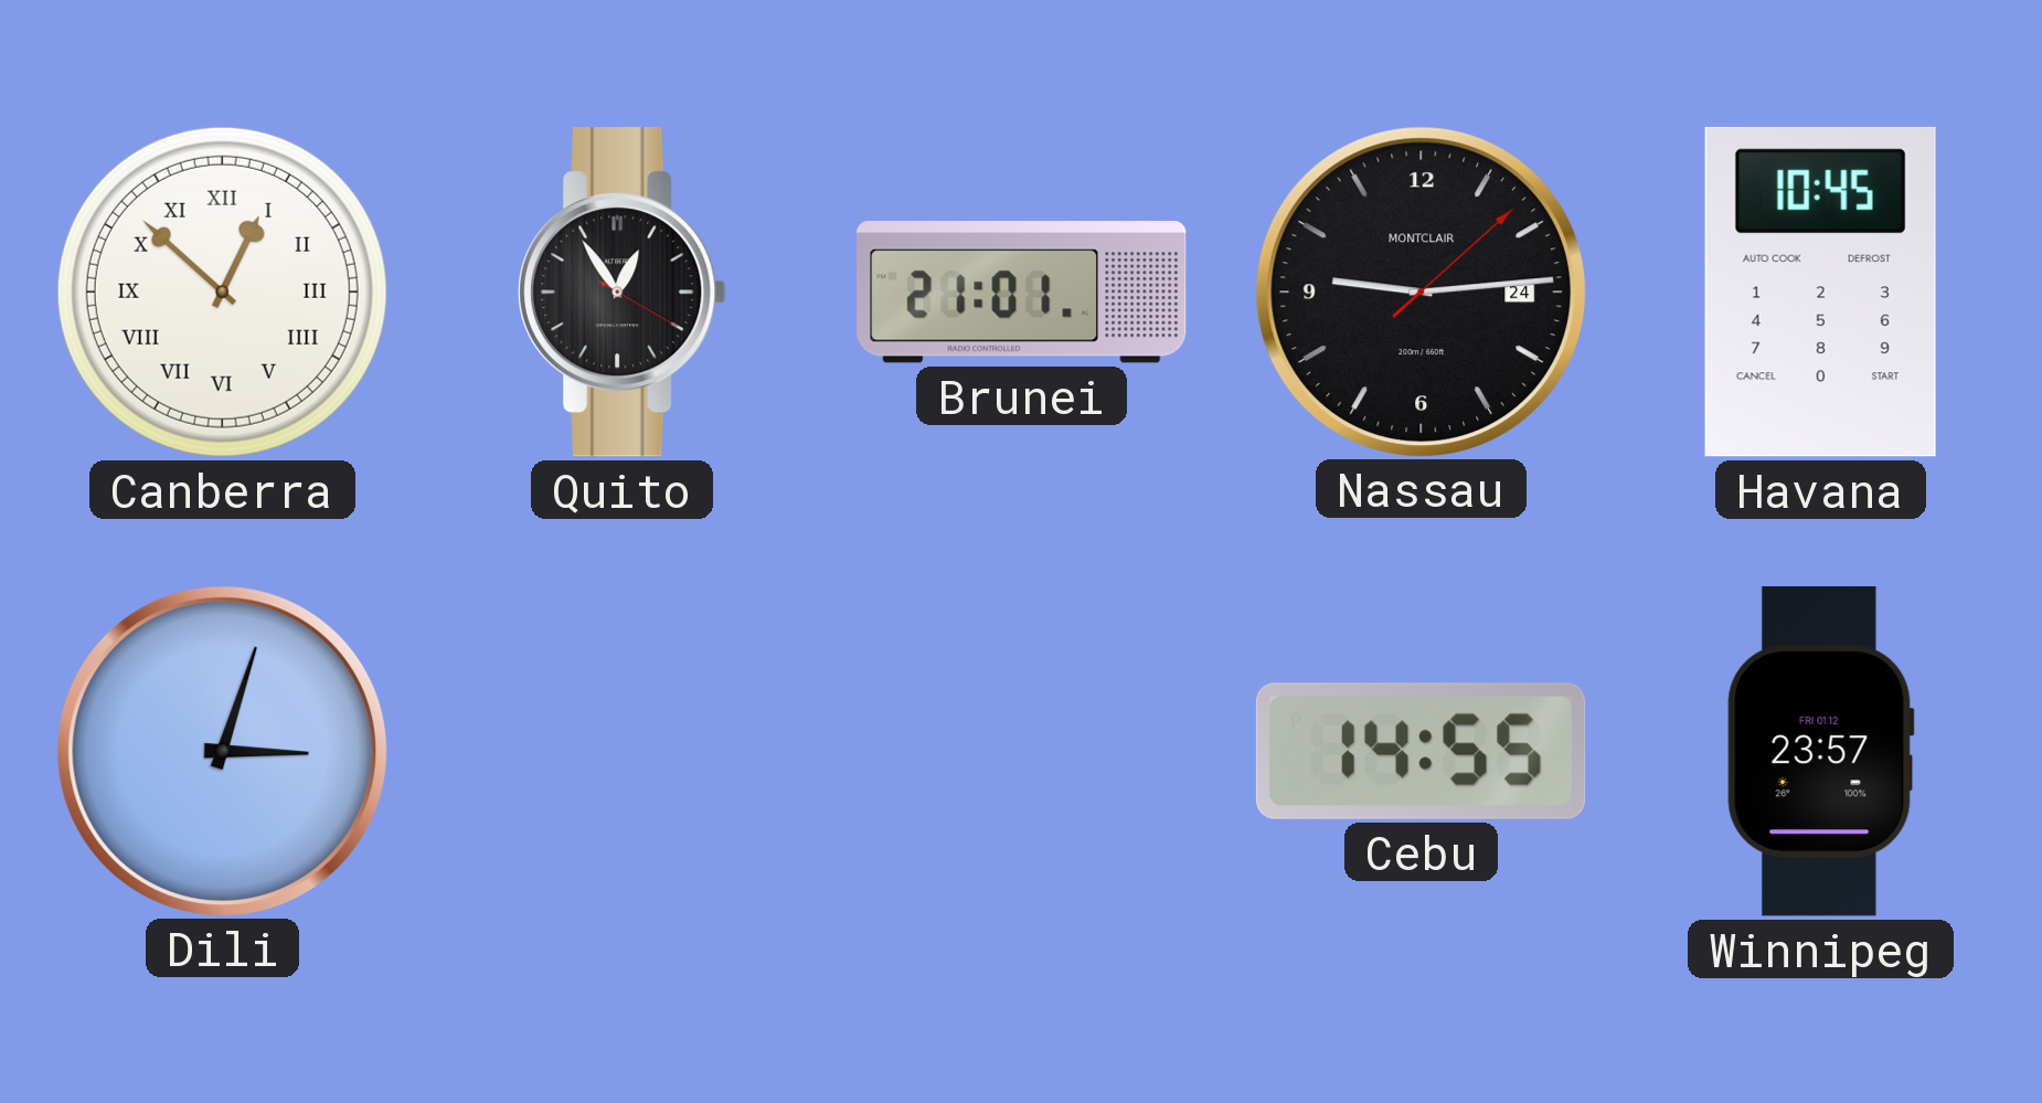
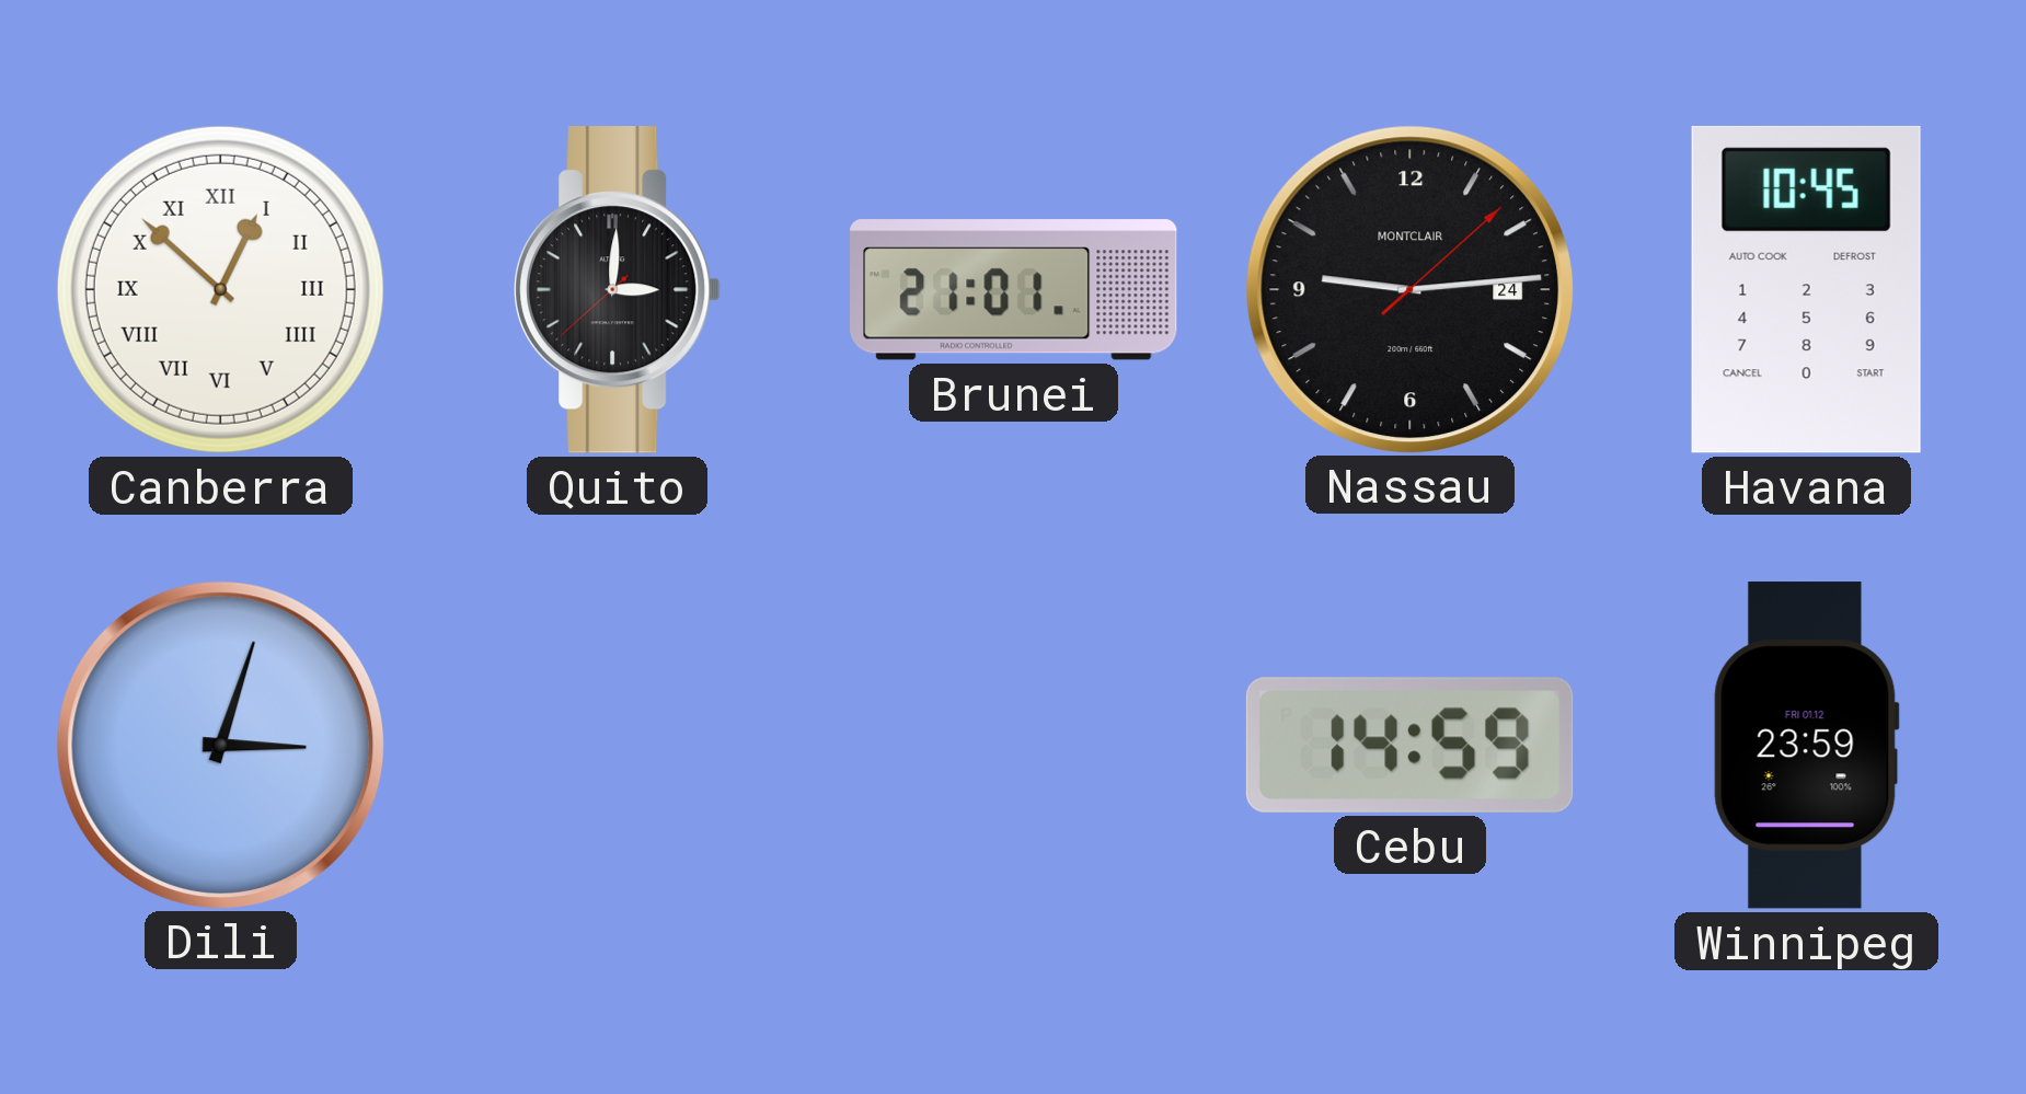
Quito: 12:54 -> 3:00 (618, 290)
Cebu: 14:55 -> 14:59 (1409, 745)
Winnipeg: 23:57 -> 23:59 (1806, 746)
